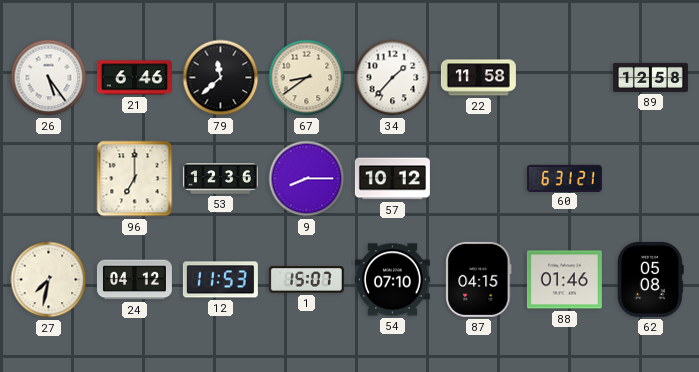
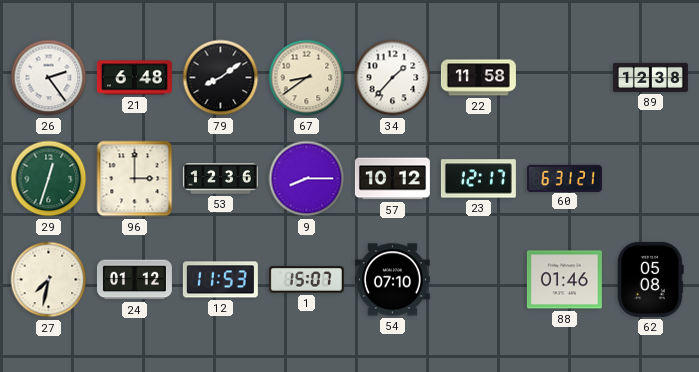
26: 5:24 -> 2:24 (49, 78)
21: 6:46 -> 6:48 (134, 78)
79: 11:38 -> 8:09 (221, 78)
89: 12:58 -> 12:38 (650, 77)
29: none -> 12:33 (49, 179)
96: 7:00 -> 3:00 (135, 179)
23: none -> 12:17 (478, 179)
24: 04:12 -> 01:12 (134, 280)
87: 04:15 -> none (479, 279)
